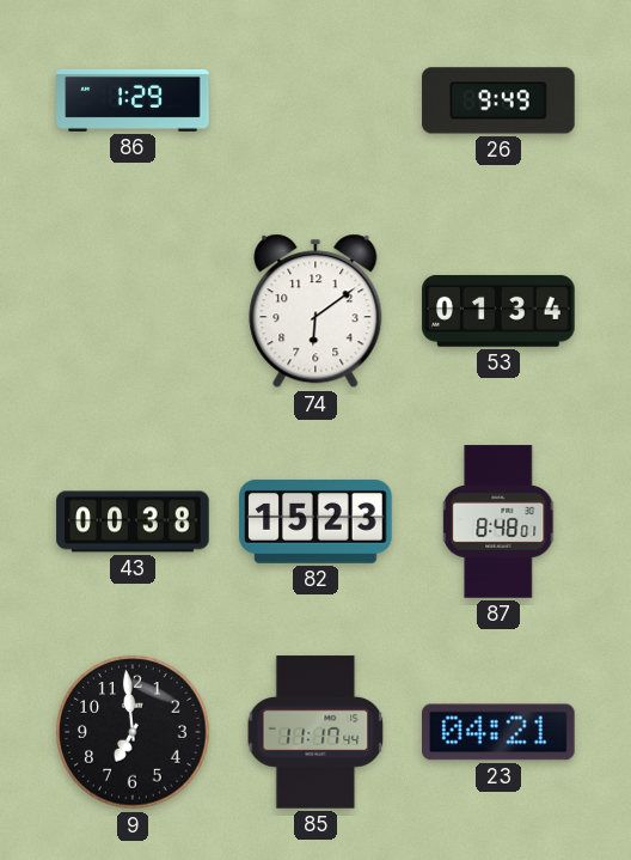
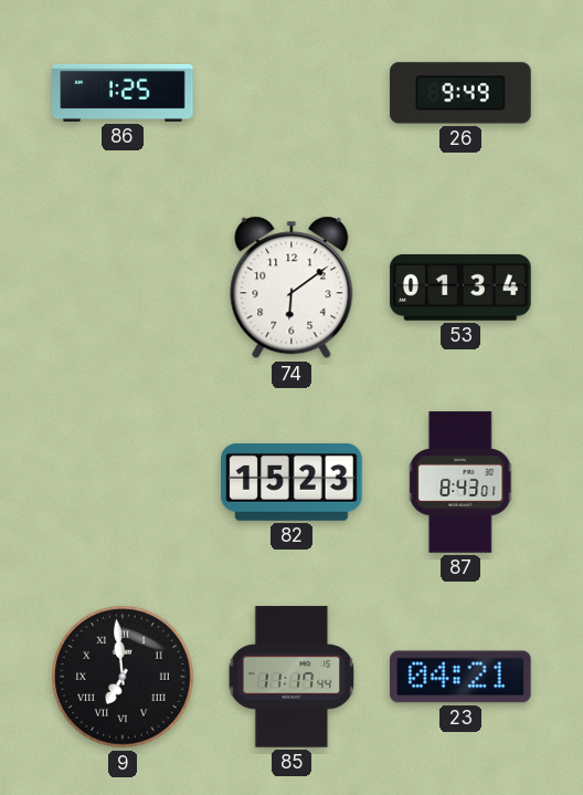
86: 1:29 -> 1:25 (123, 93)
43: 00:38 -> none (133, 522)
87: 8:48 -> 8:43 (462, 482)
9 numerals: Arabic -> Roman (123, 677)
